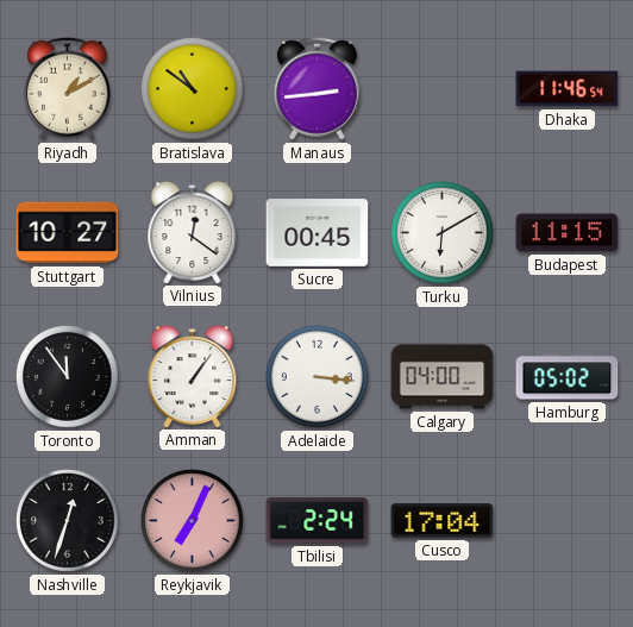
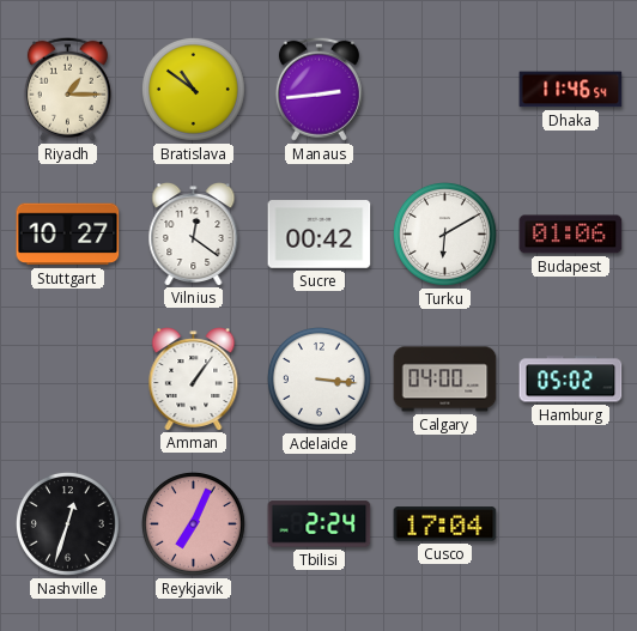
Riyadh: 1:10 -> 1:15 (67, 89)
Sucre: 00:45 -> 00:42 (320, 235)
Budapest: 11:15 -> 01:06 (571, 235)
Toronto: 11:54 -> none (67, 376)
